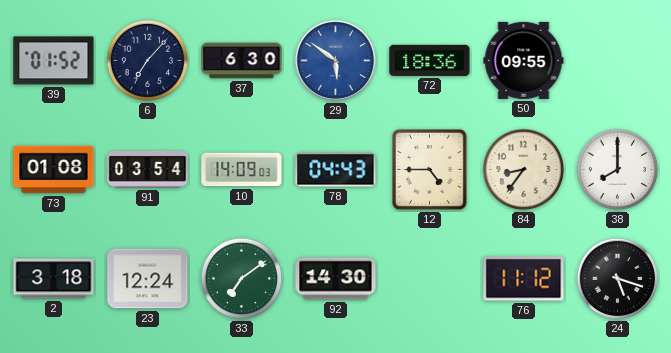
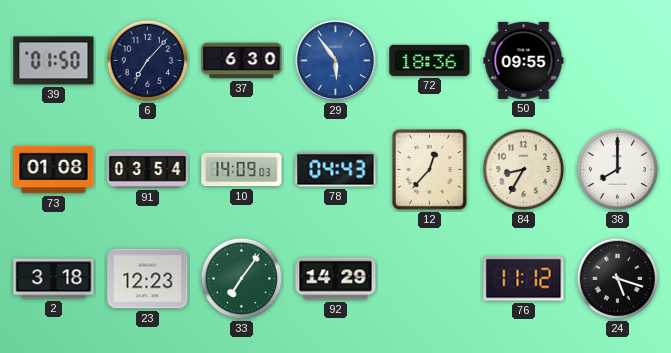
39: 01:52 -> 01:50 (54, 61)
29: 5:51 -> 5:54 (335, 60)
12: 4:45 -> 12:37 (430, 170)
84: 8:36 -> 8:35 (524, 170)
23: 12:24 -> 12:23 (148, 279)
33: 7:09 -> 7:06 (242, 279)
92: 14:30 -> 14:29 (336, 279)
